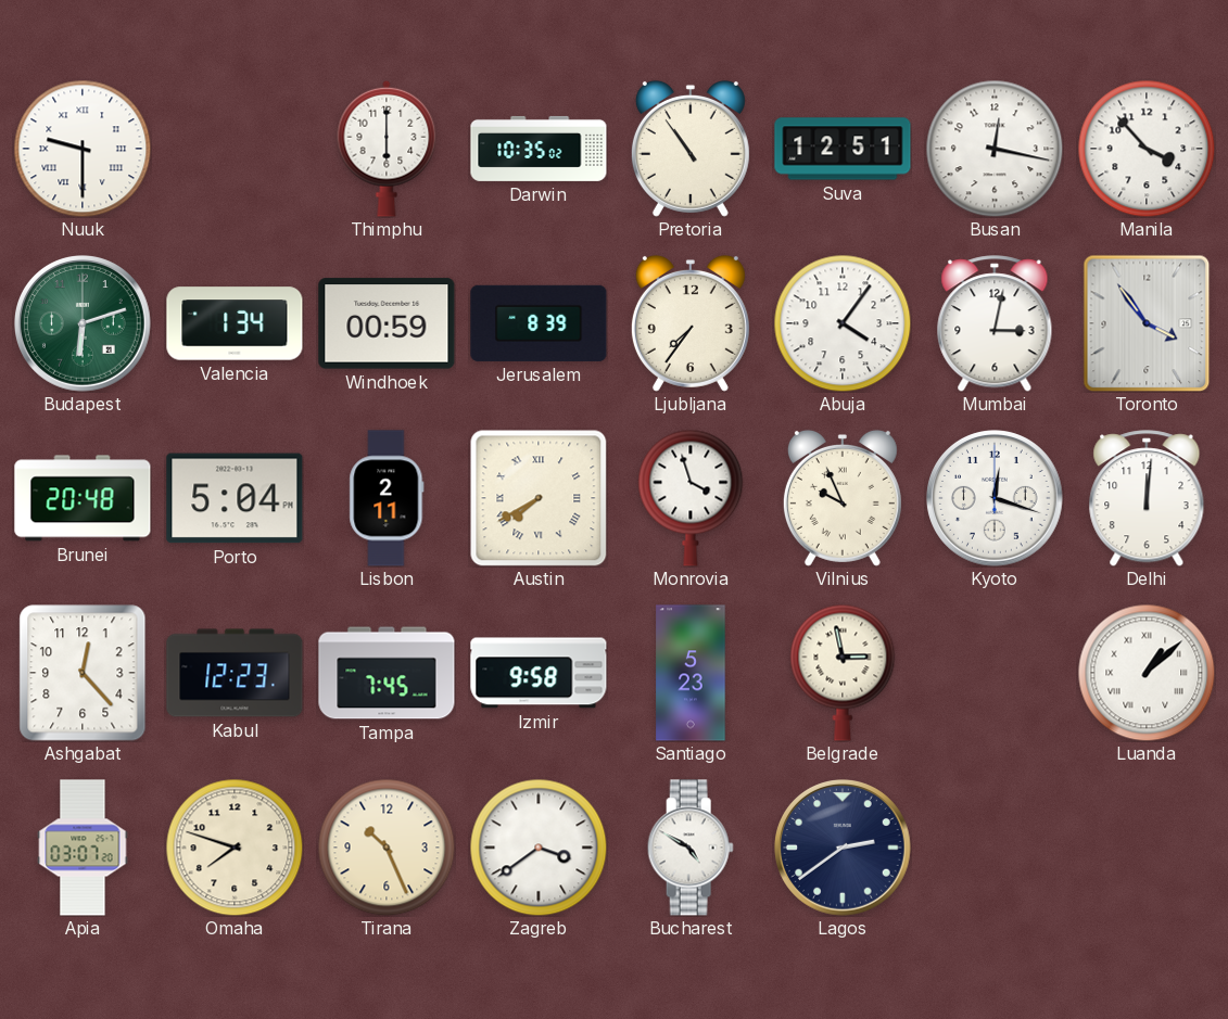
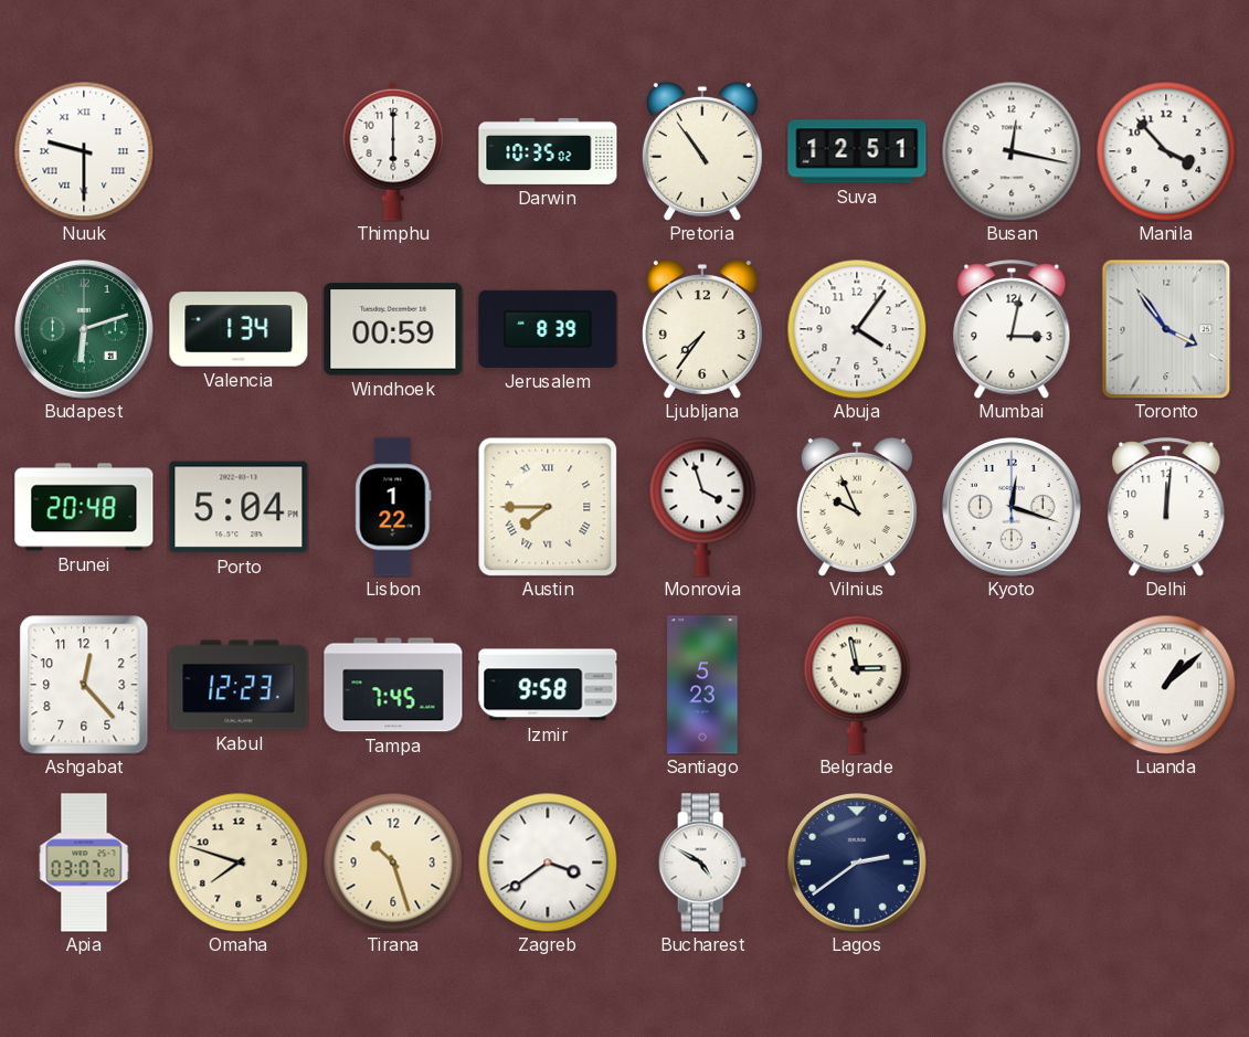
Lisbon: 2:11 -> 1:22 (393, 507)
Austin: 7:40 -> 7:45 (548, 507)
Tirana: 10:26 -> 10:27 (393, 863)
